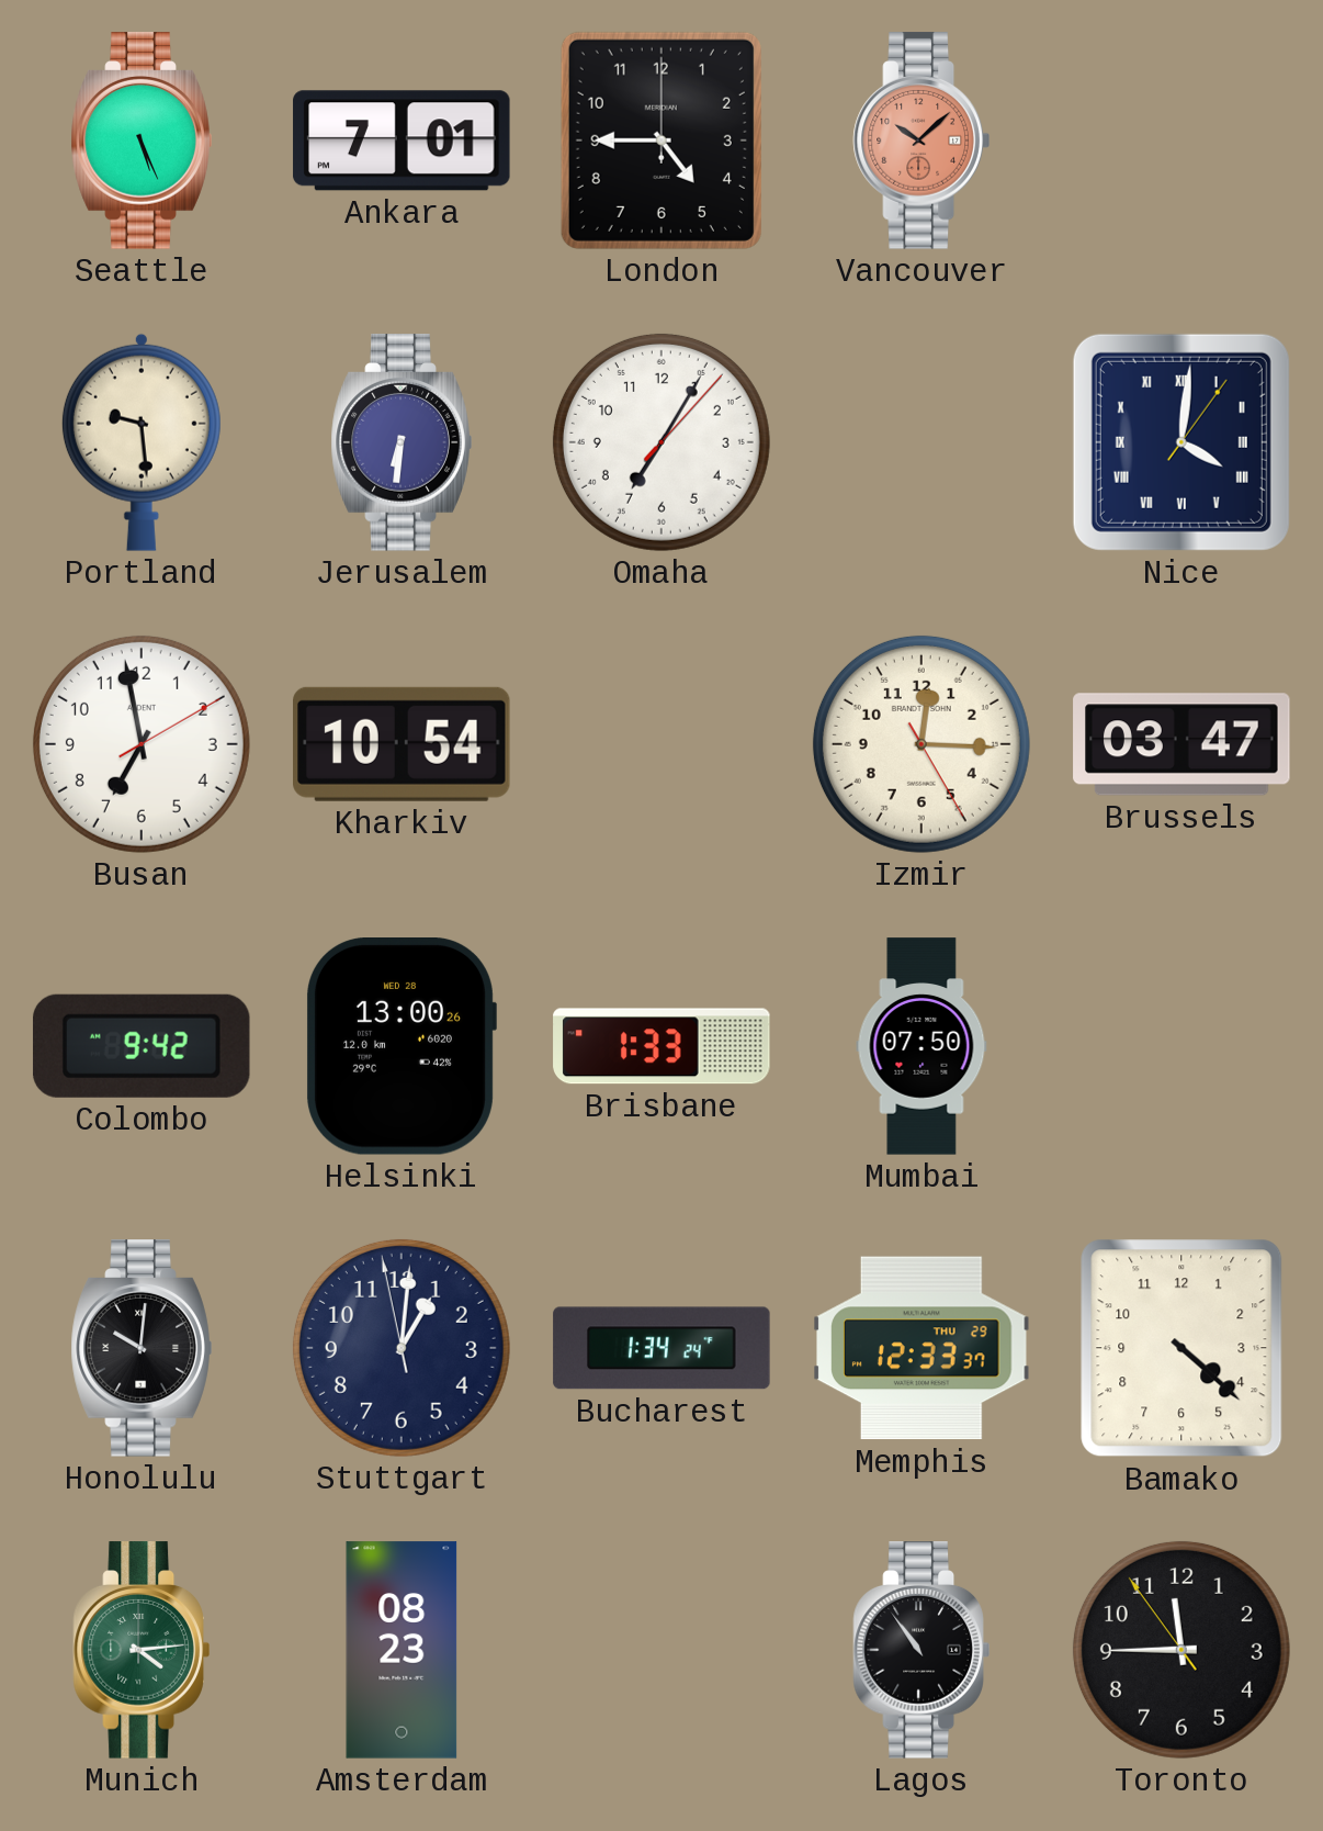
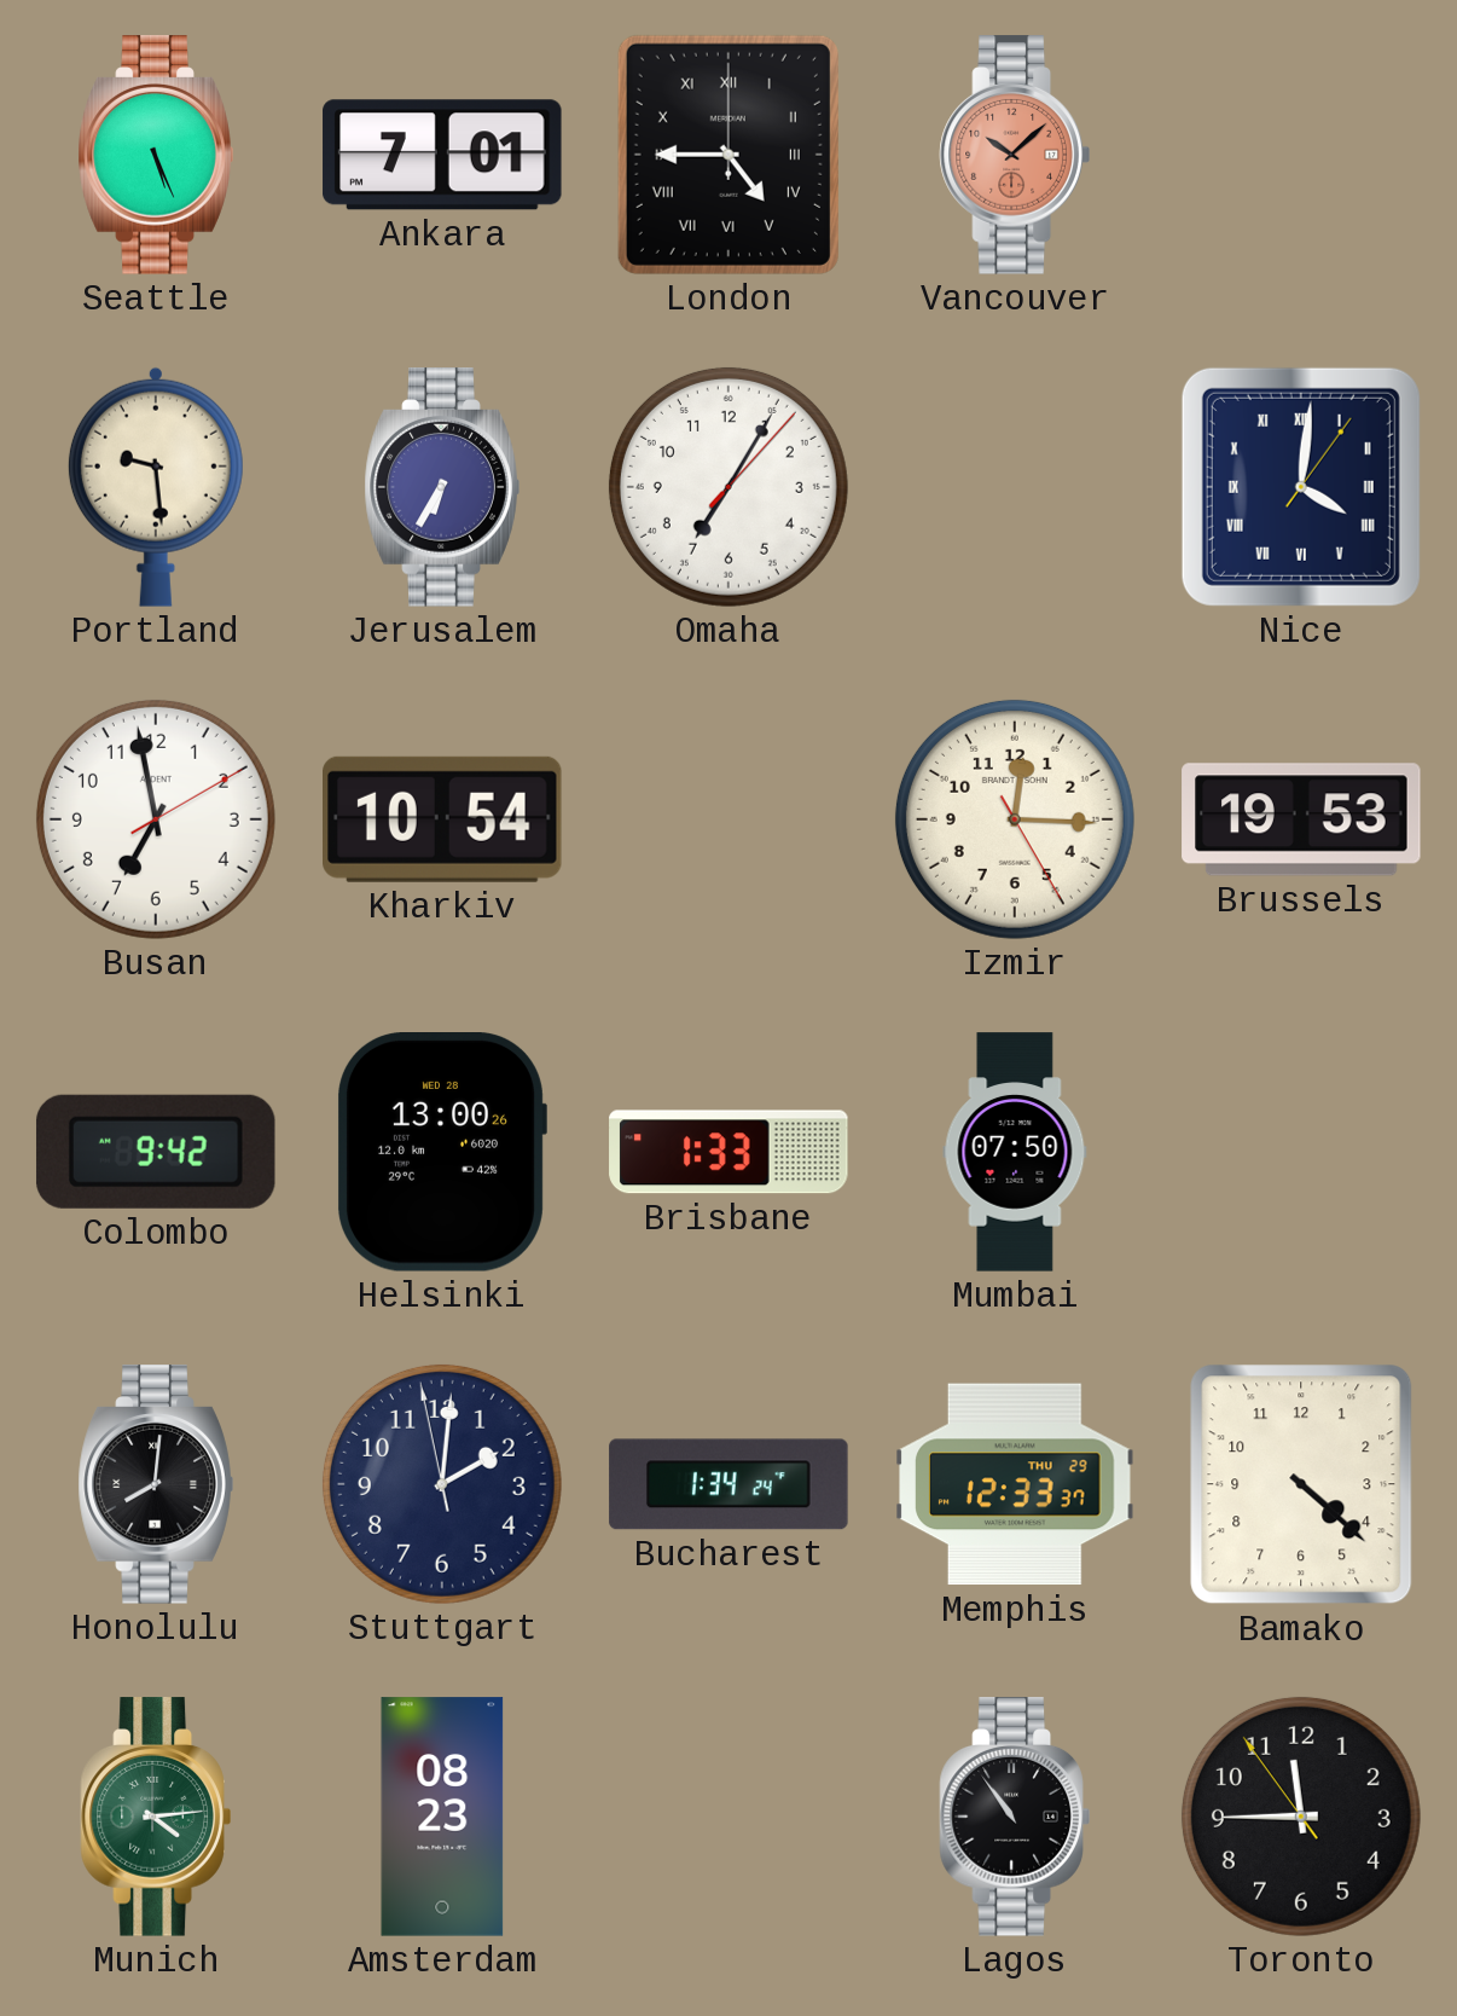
London numerals: Arabic -> Roman (728, 155)
Jerusalem: 6:31 -> 6:35 (442, 487)
Brussels: 03:47 -> 19:53 (1301, 819)
Honolulu: 10:01 -> 8:01 (156, 1484)
Stuttgart: 1:00 -> 2:00 (442, 1484)
